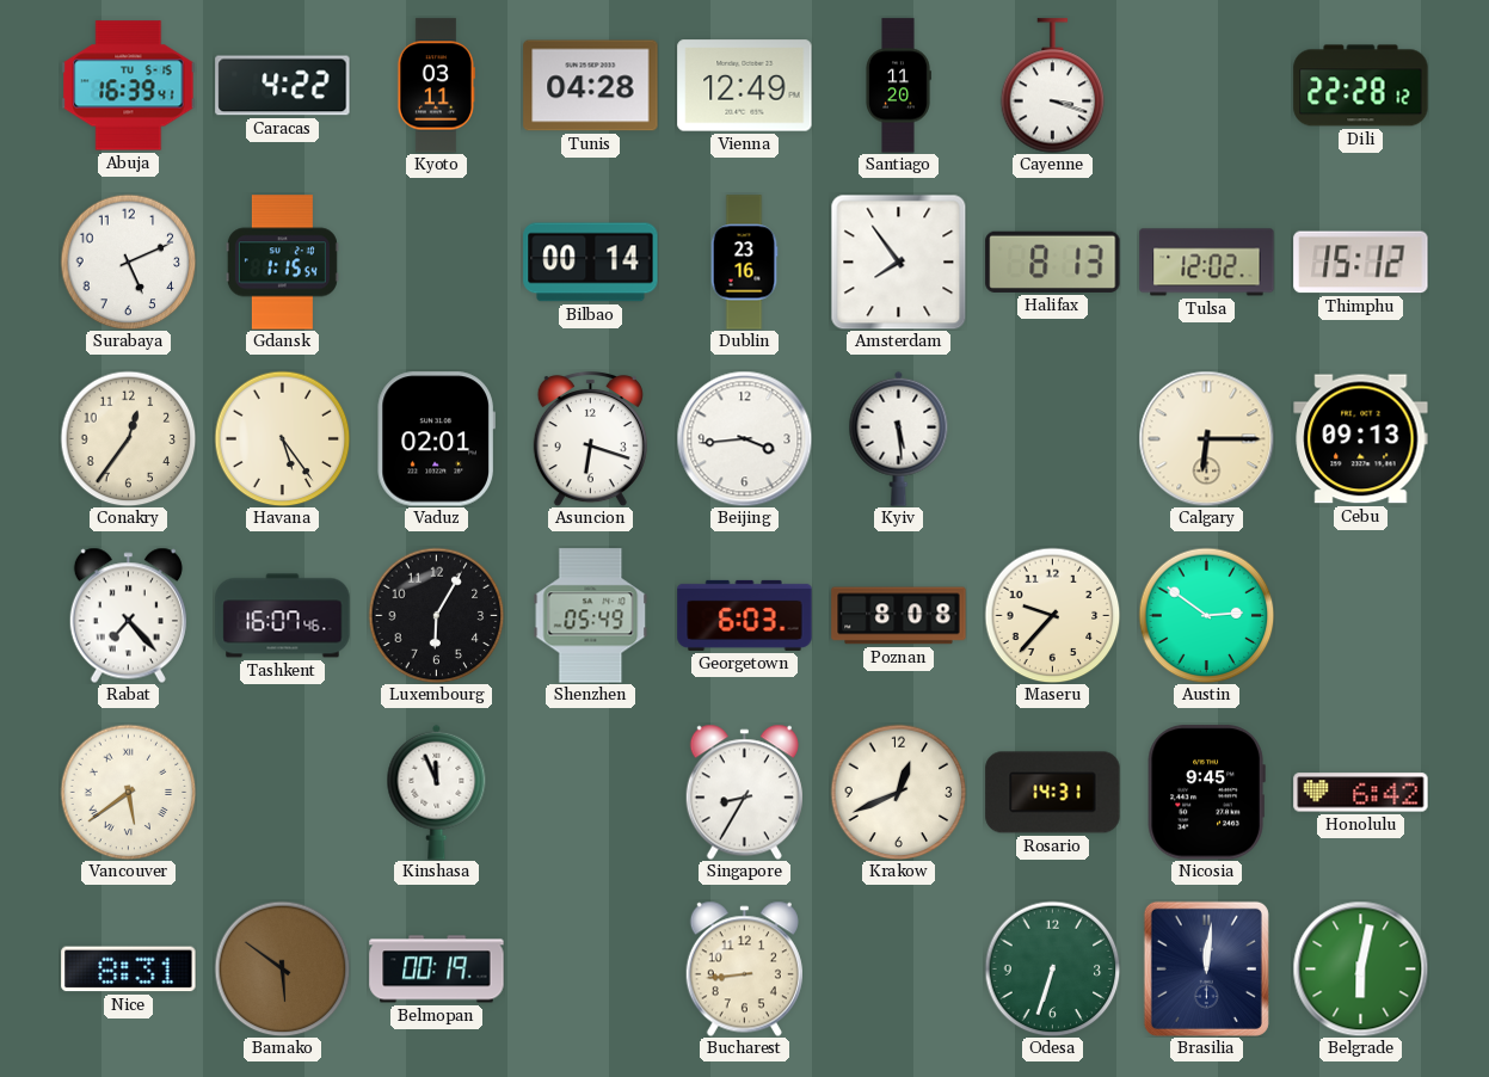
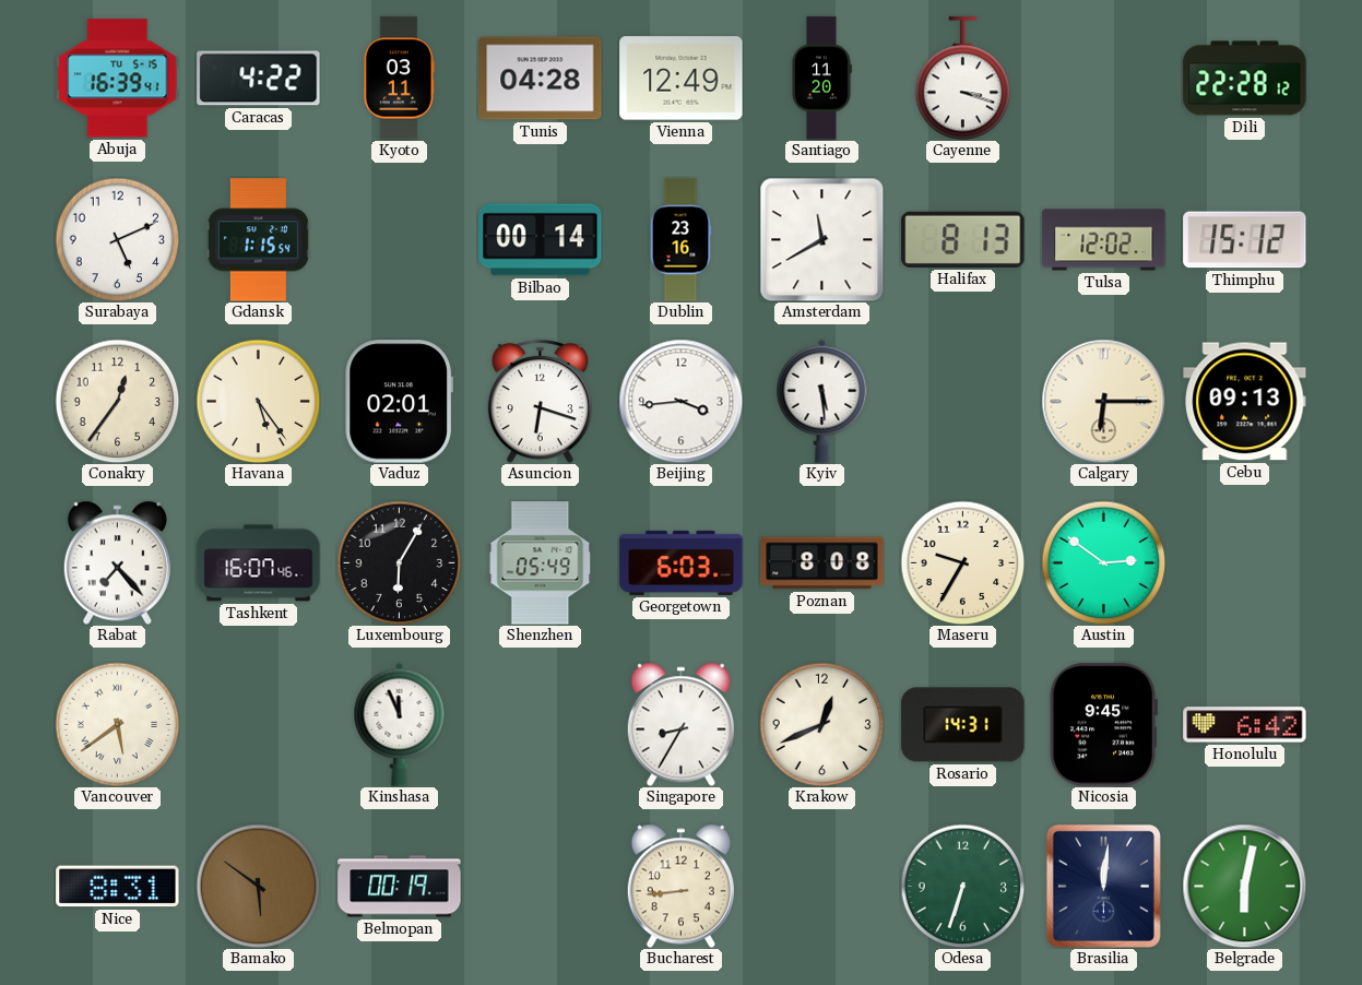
Amsterdam: 7:54 -> 11:40 (821, 239)
Maseru: 9:37 -> 9:35 (962, 562)
